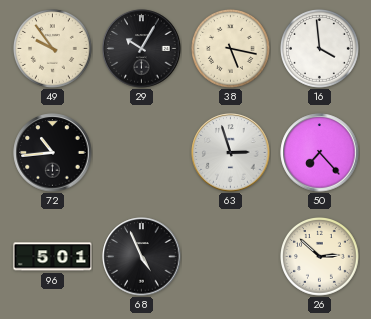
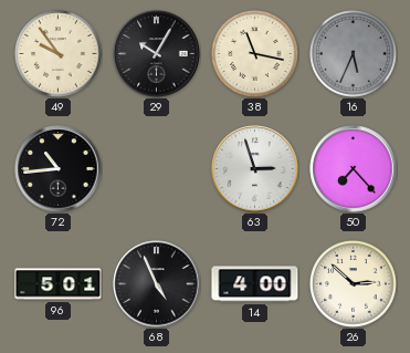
38: 5:17 -> 11:17 (255, 54)
16: 3:59 -> 5:34 (354, 54)
16 dial: white -> grey (354, 54)
14: none -> 4:00 (255, 284)
